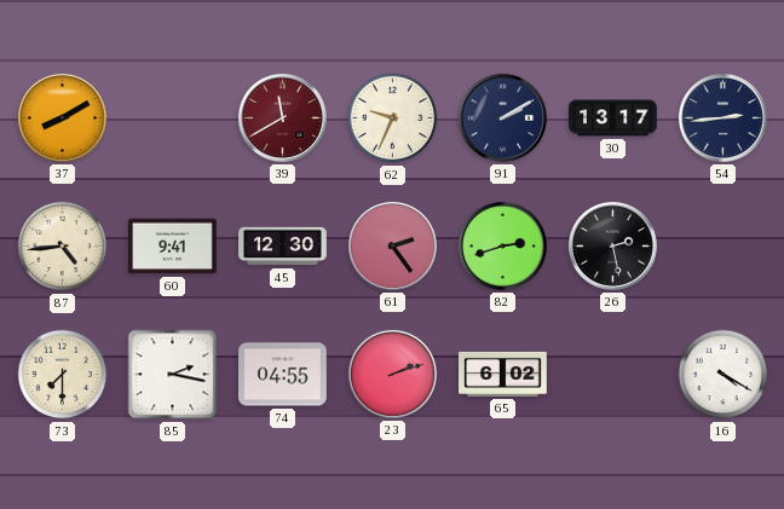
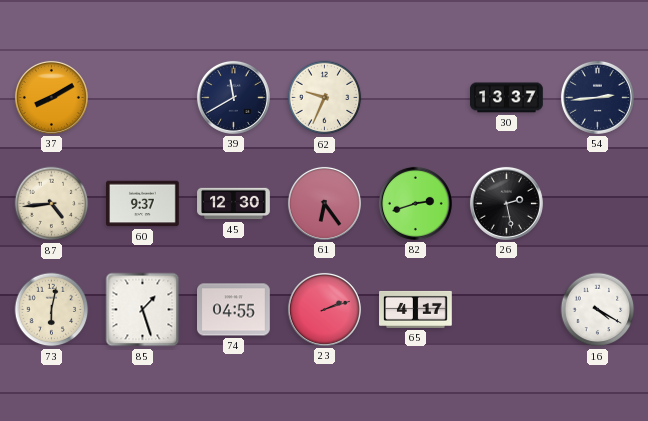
39 dial: burgundy -> navy (233, 97)
91: 2:10 -> none (502, 117)
30: 13:17 -> 13:37 (507, 98)
60: 9:41 -> 9:37 (143, 204)
61: 2:24 -> 6:24 (324, 203)
73: 7:30 -> 6:02 (52, 310)
85: 2:17 -> 1:27 (143, 310)
65: 6:02 -> 4:17 (416, 309)
